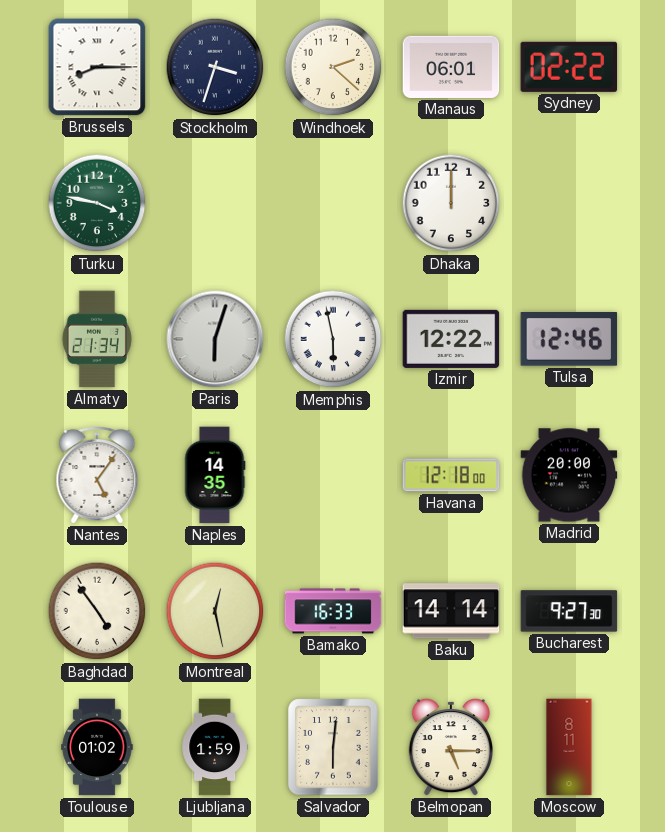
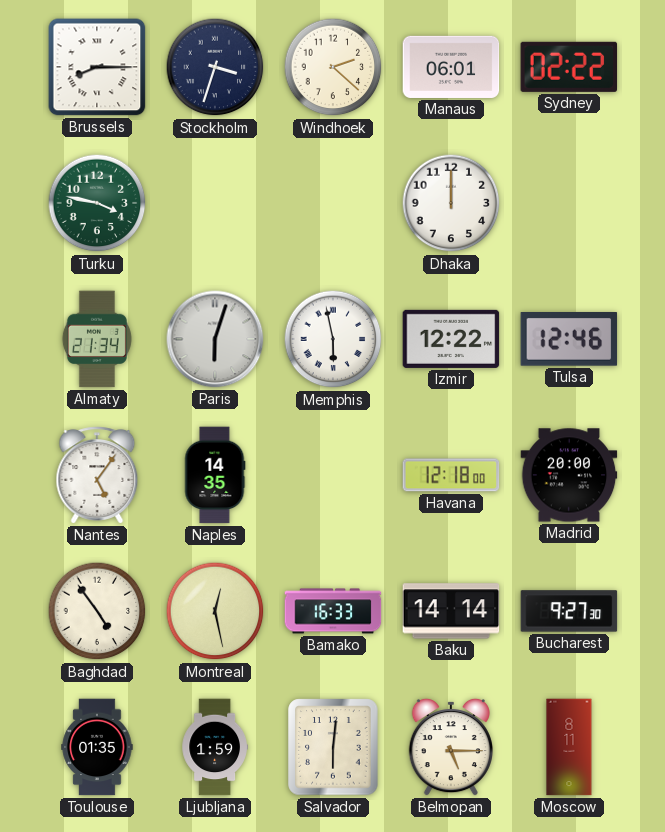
Toulouse: 01:02 -> 01:35 (97, 747)
